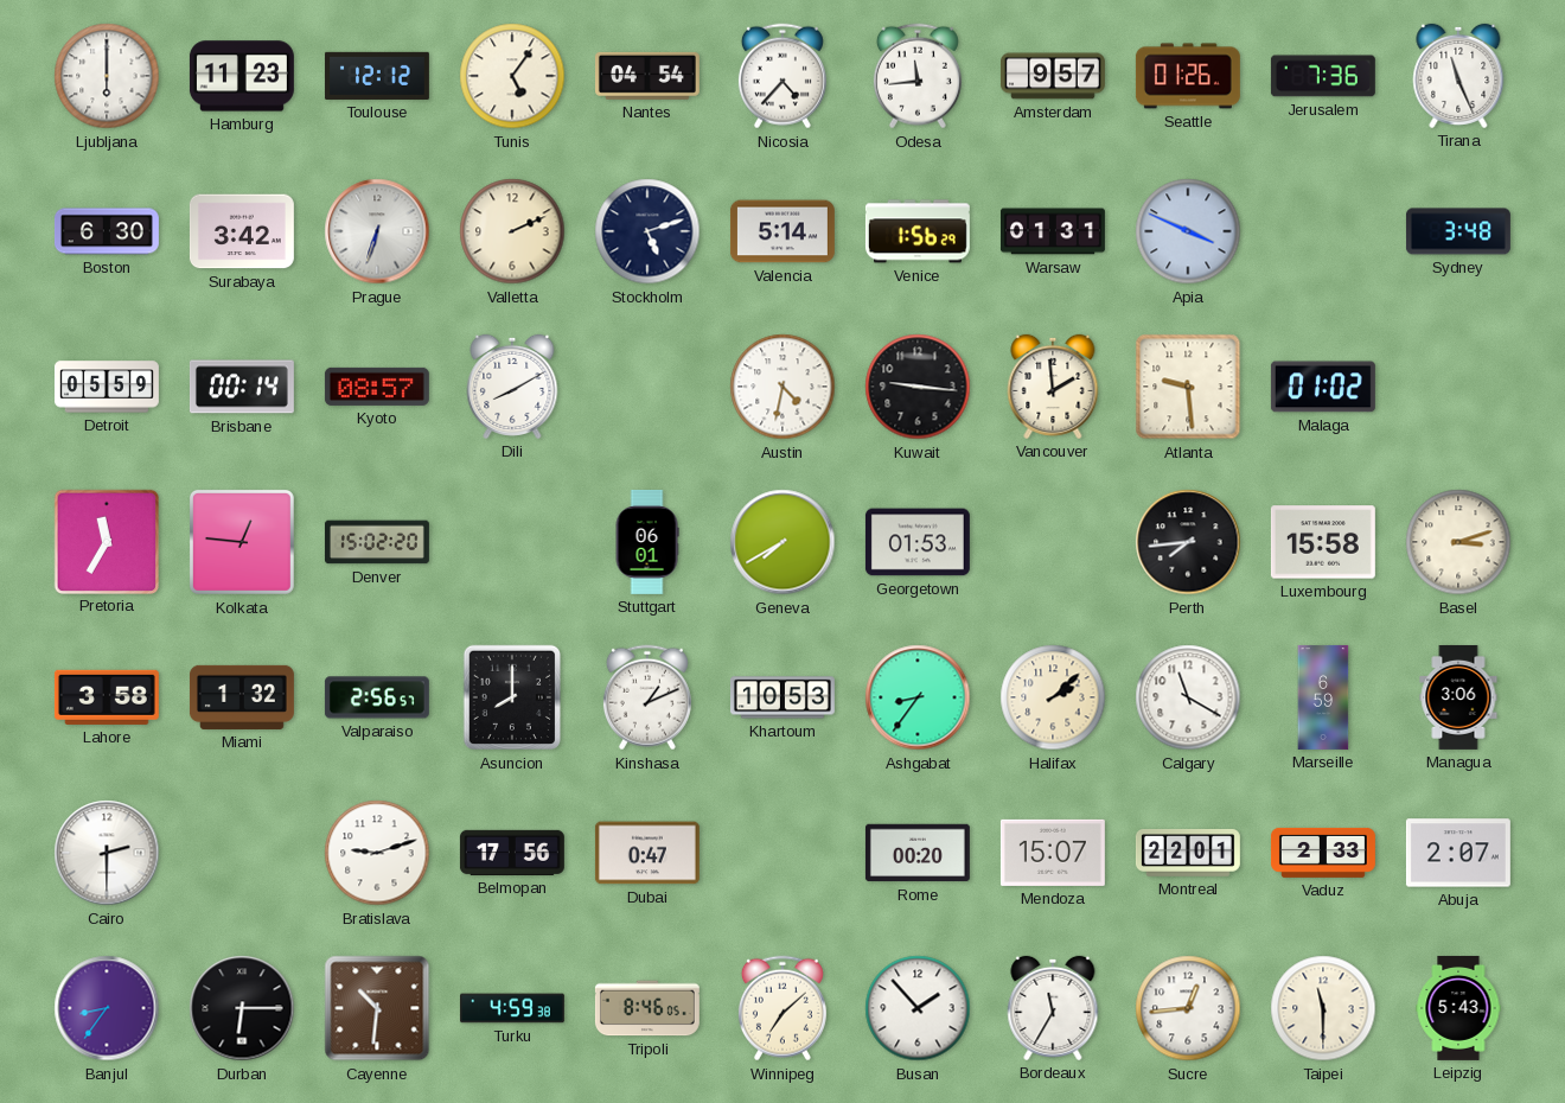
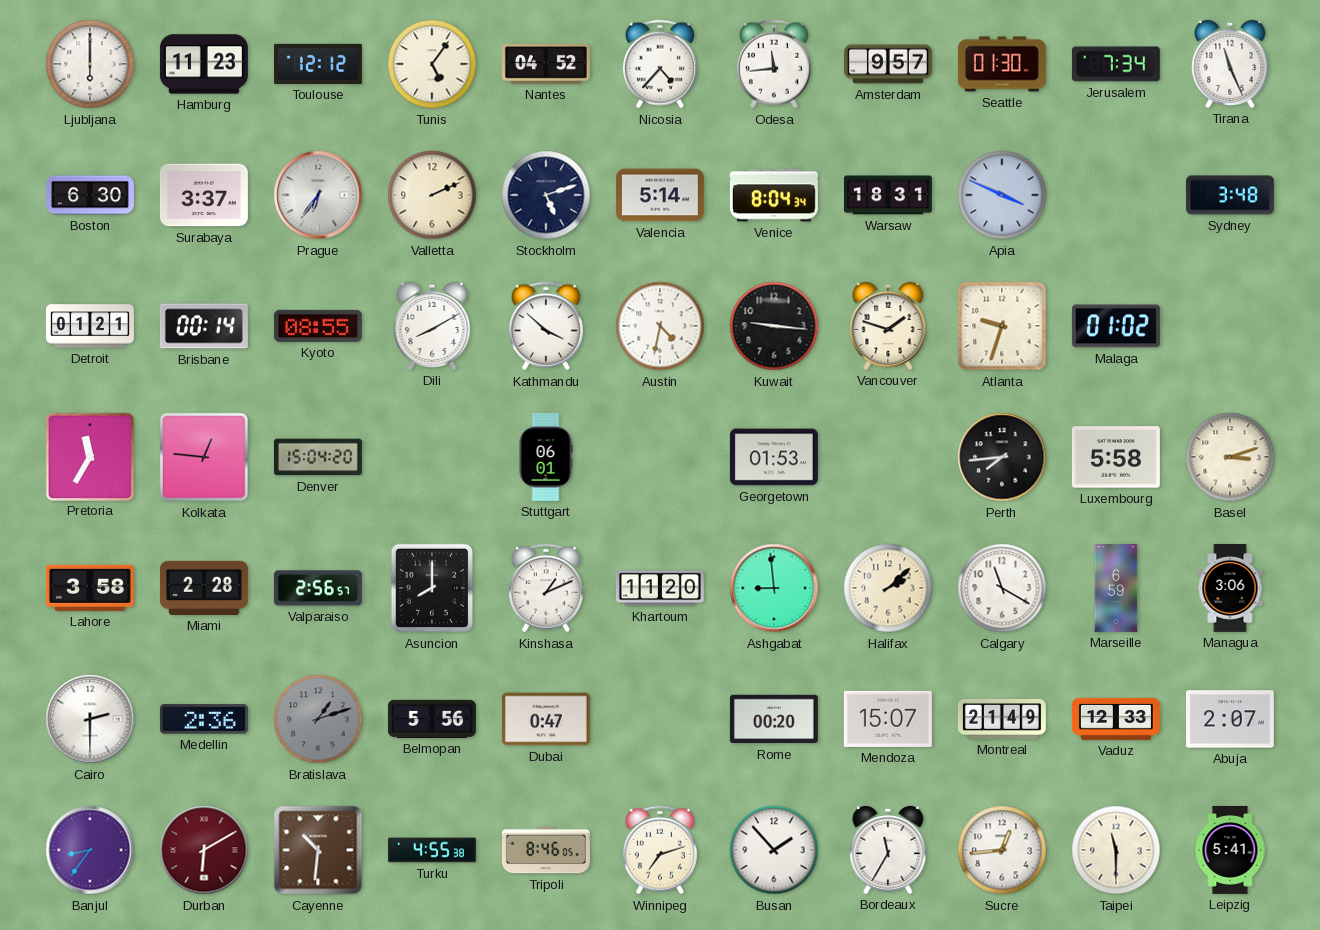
Nantes: 04:54 -> 04:52 (546, 64)
Seattle: 01:26 -> 01:30 (1002, 64)
Jerusalem: 7:36 -> 7:34 (1116, 64)
Surabaya: 3:42 -> 3:37 (204, 195)
Prague: 6:33 -> 6:36 (318, 195)
Venice: 1:56 -> 8:04 (774, 195)
Warsaw: 01:31 -> 18:31 (888, 195)
Detroit: 05:59 -> 01:21 (90, 326)
Kyoto: 08:57 -> 08:55 (318, 326)
Kathmandu: none -> 3:52 (546, 326)
Vancouver: 1:59 -> 1:48 (888, 326)
Atlanta: 9:29 -> 9:33 (1002, 326)
Denver: 15:02 -> 15:04 (318, 457)
Geneva: 7:40 -> none (782, 542)
Luxembourg: 15:58 -> 5:58 (1116, 457)
Miami: 1:32 -> 2:28 (204, 588)
Khartoum: 10:53 -> 11:20 (660, 588)
Ashgabat: 8:36 -> 8:59 (774, 588)
Medellin: none -> 2:36 (204, 719)
Bratislava: 9:12 -> 1:12 (318, 719)
Bratislava dial: white -> grey (318, 719)
Belmopan: 17:56 -> 5:56 (432, 719)
Montreal: 22:01 -> 21:49 (1002, 719)
Vaduz: 2:33 -> 12:33 (1116, 719)
Durban: 6:15 -> 6:10 (204, 850)
Durban dial: black -> burgundy (204, 850)
Turku: 4:59 -> 4:55 (432, 850)
Winnipeg: 7:08 -> 7:12 (660, 850)
Leipzig: 5:43 -> 5:41 (1230, 850)
